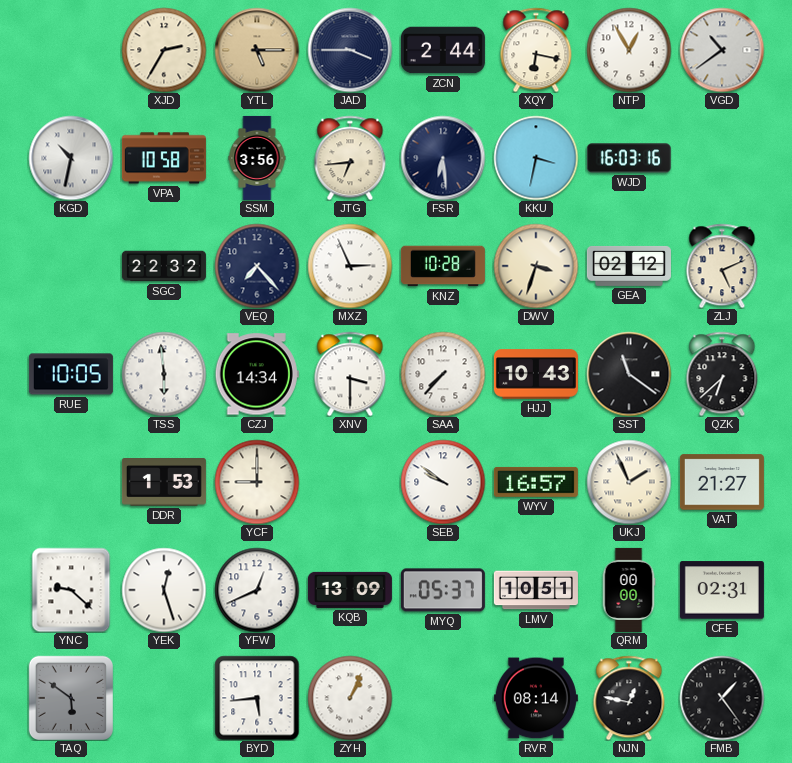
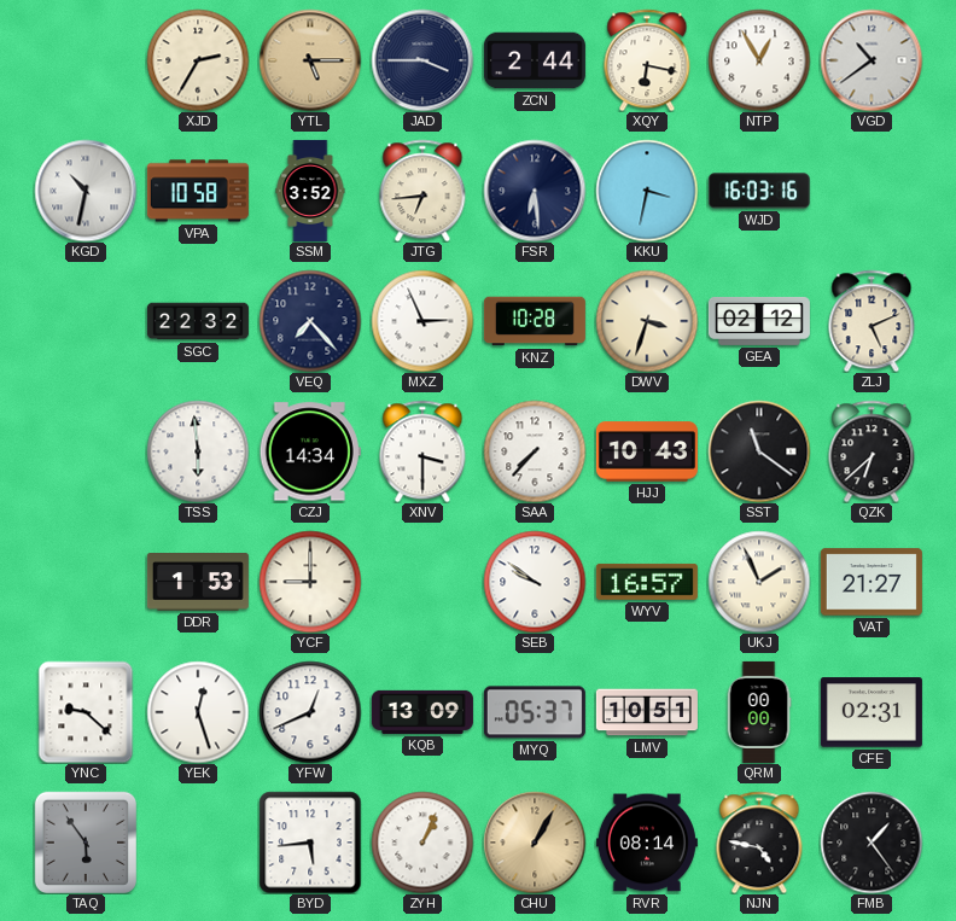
SSM: 3:56 -> 3:52 (310, 191)
RUE: 10:05 -> none (71, 374)
TAQ: 5:51 -> 5:54 (84, 841)
CHU: none -> 1:05 (535, 843)
NJN: 12:47 -> 4:47 (759, 843)
